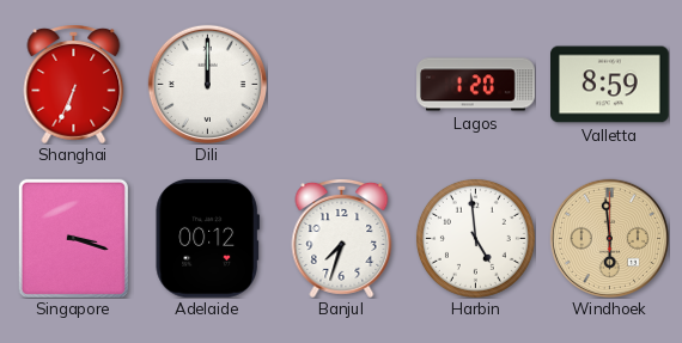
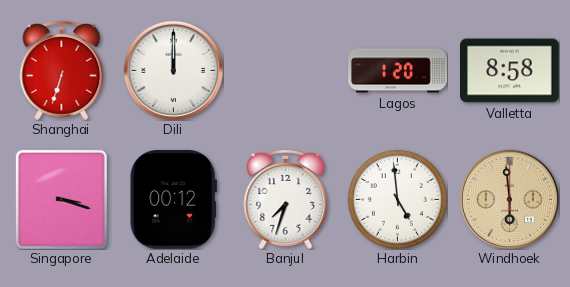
Shanghai: 6:34 -> 6:33 (62, 71)
Valletta: 8:59 -> 8:58 (510, 71)
